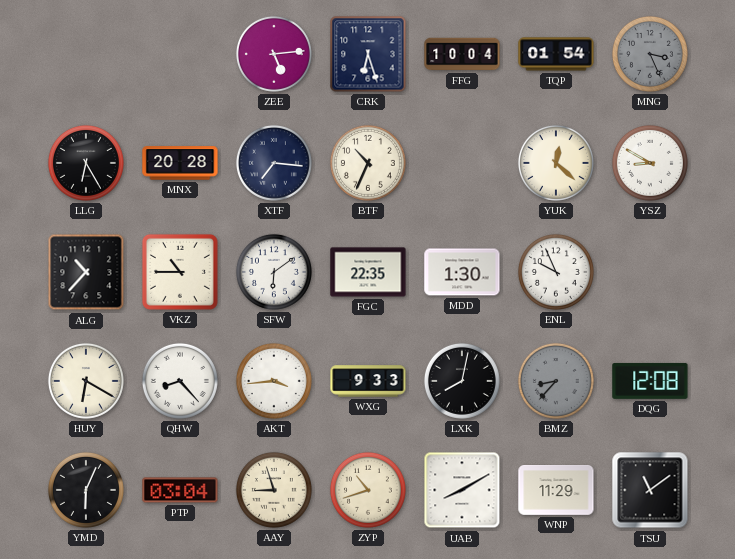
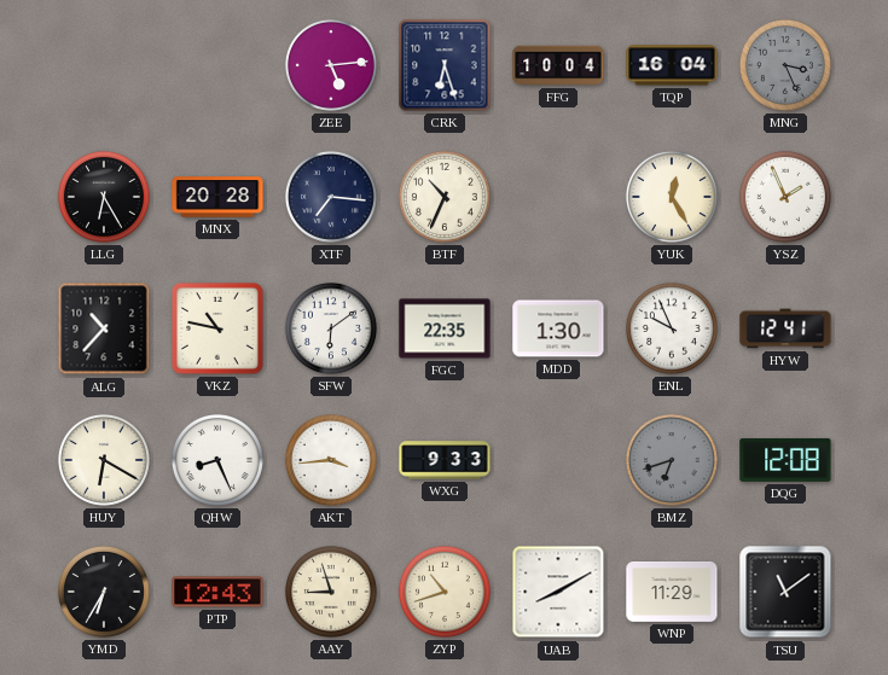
TQP: 01:54 -> 16:04 (672, 65)
YUK: 12:22 -> 12:25 (672, 197)
YSZ: 8:50 -> 1:56 (785, 197)
VKZ: 10:45 -> 10:47 (217, 328)
HYW: none -> 12:41 (785, 328)
QHW: 8:23 -> 8:26 (217, 460)
LXK: 8:02 -> none (462, 381)
BMZ: 8:37 -> 6:42 (672, 460)
YMD: 6:04 -> 6:35 (104, 592)
PTP: 03:04 -> 12:43 (217, 592)
